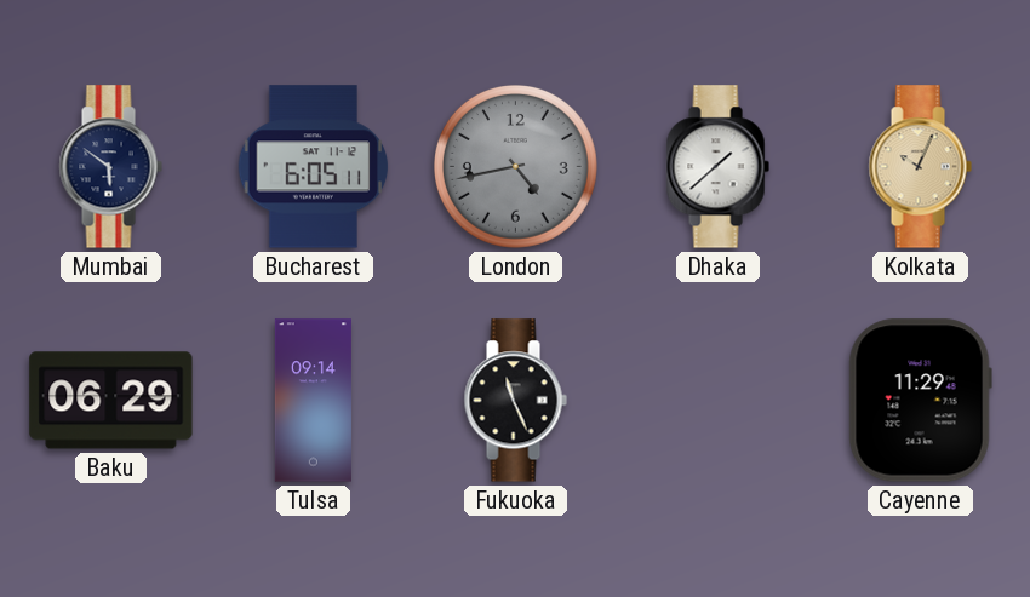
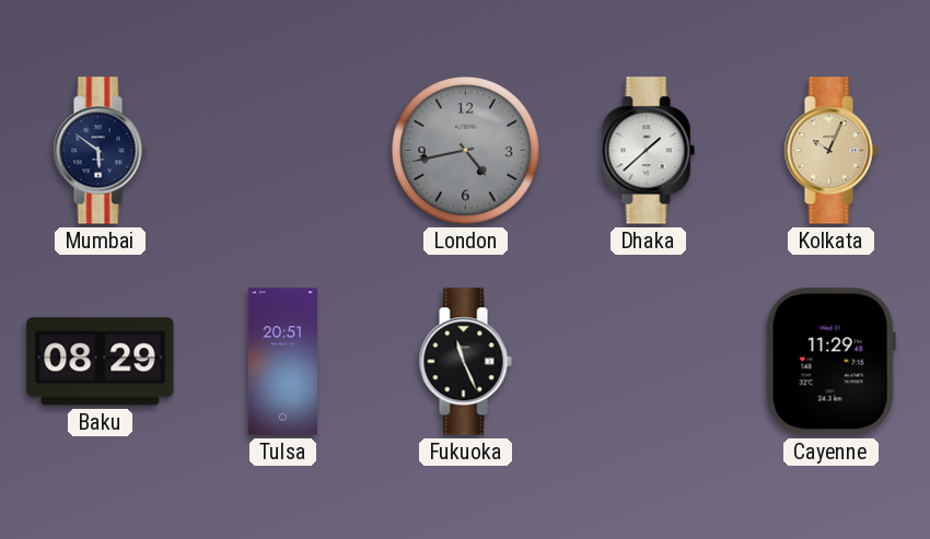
Bucharest: 6:05 -> none (314, 167)
Baku: 06:29 -> 08:29 (101, 362)
Tulsa: 09:14 -> 20:51 (282, 362)
